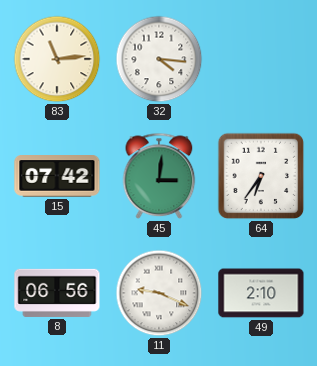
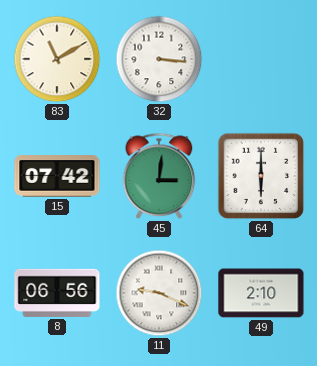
83: 11:14 -> 11:10 (57, 59)
32: 4:16 -> 3:16 (159, 59)
64: 6:36 -> 6:00 (261, 176)
